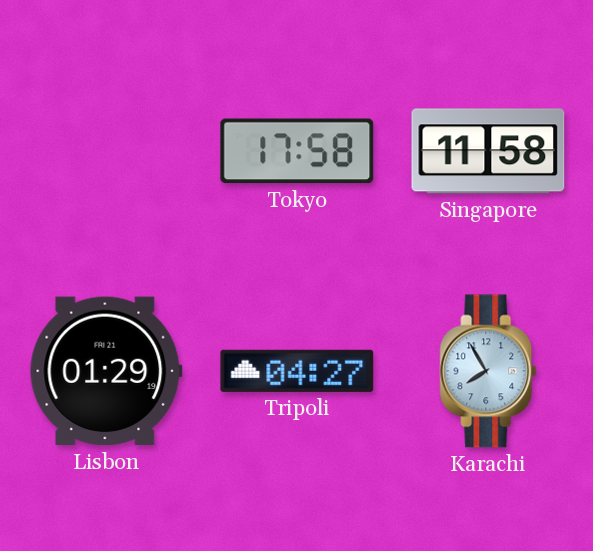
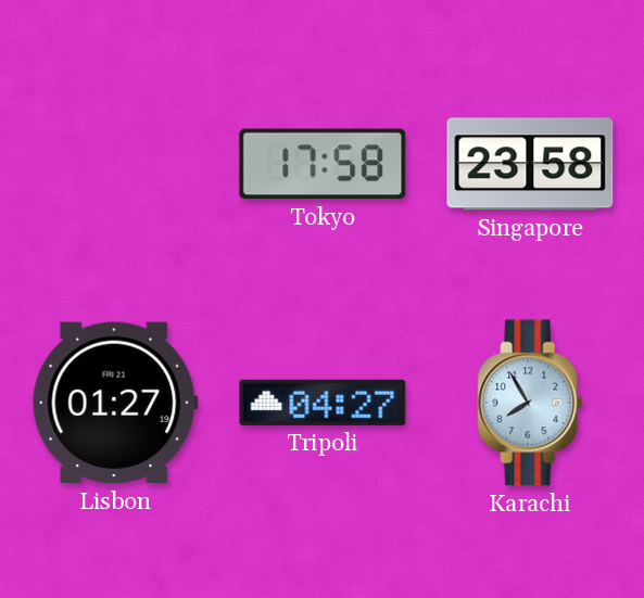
Singapore: 11:58 -> 23:58 (530, 164)
Lisbon: 01:29 -> 01:27 (115, 403)
